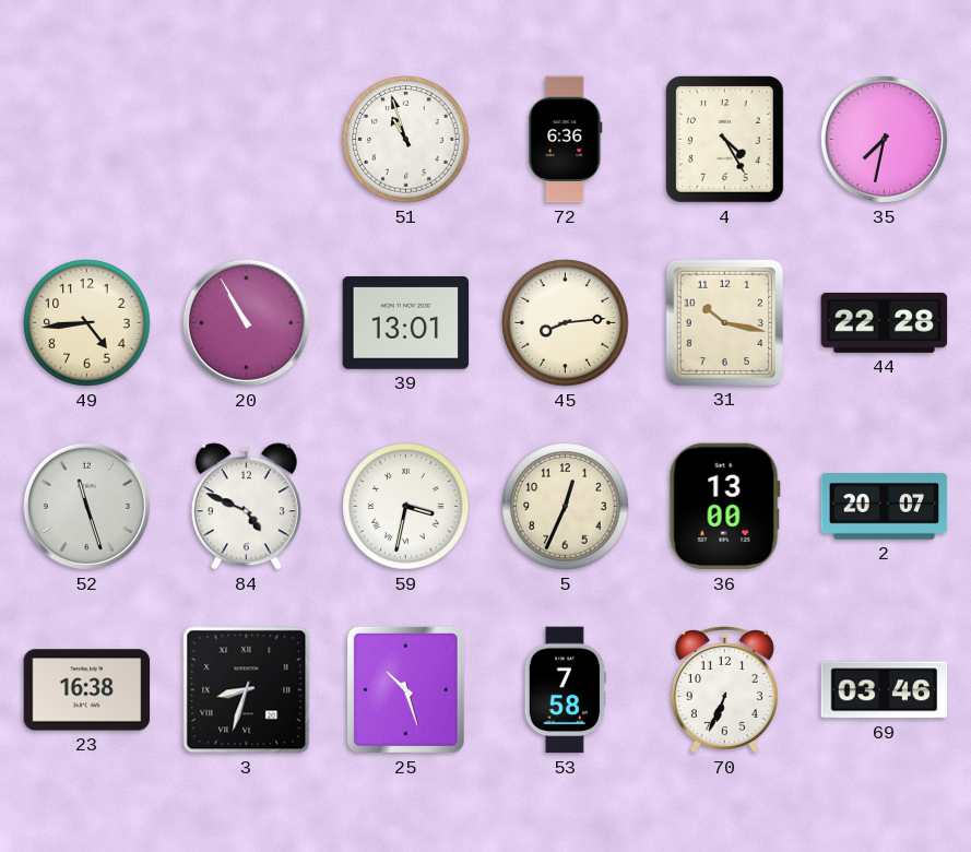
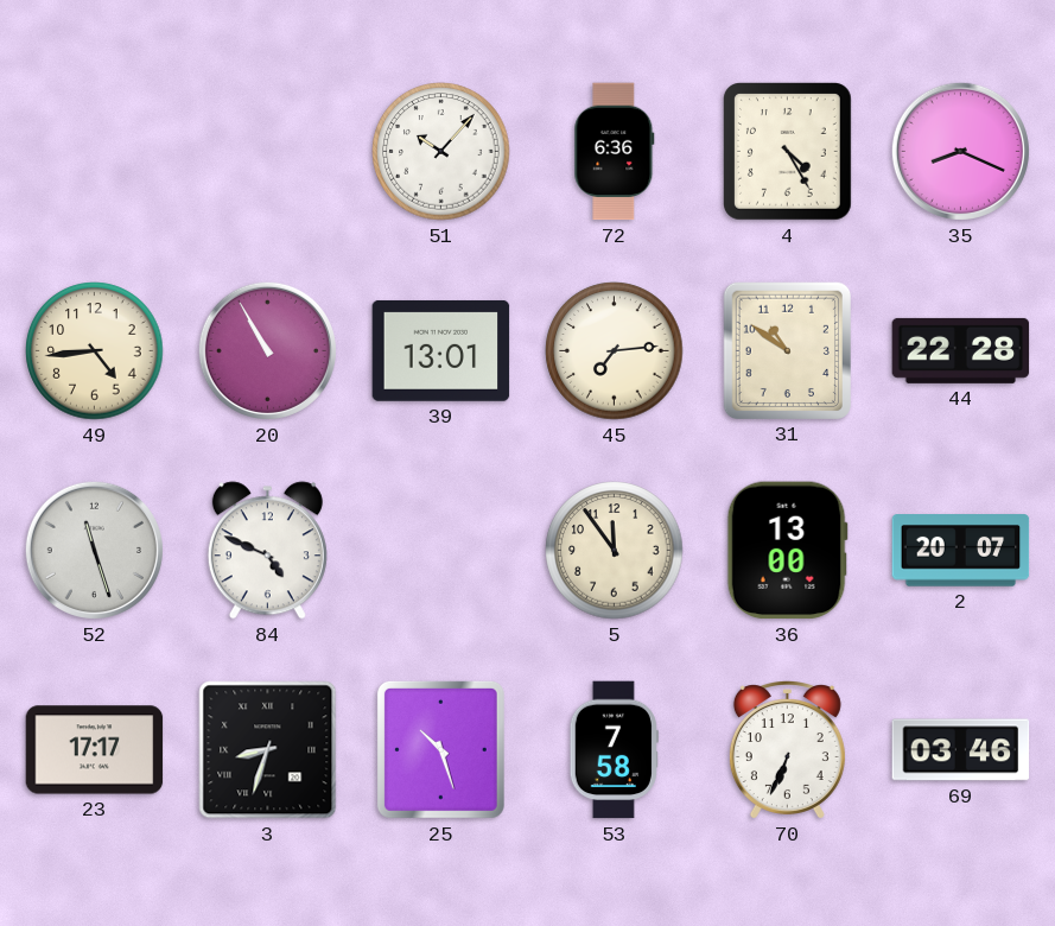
51: 10:57 -> 10:07 (441, 152)
35: 7:32 -> 8:19 (960, 151)
45: 8:14 -> 7:14 (615, 351)
31: 10:17 -> 10:51 (787, 350)
59: 3:32 -> none (406, 507)
5: 12:34 -> 11:54 (615, 551)
23: 16:38 -> 17:17 (95, 750)
